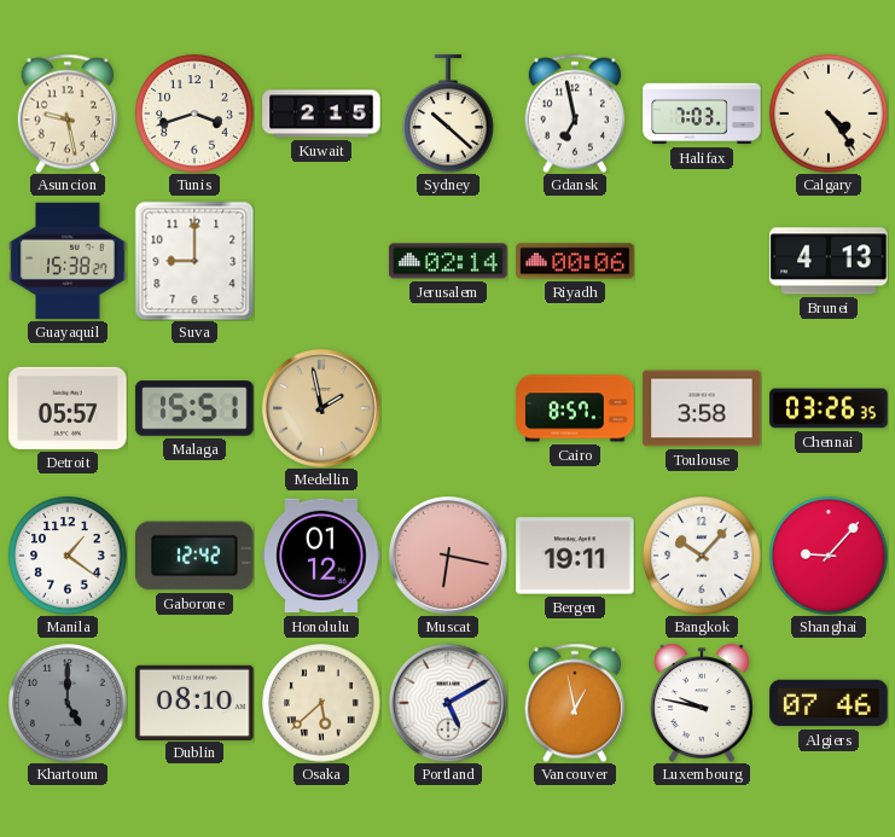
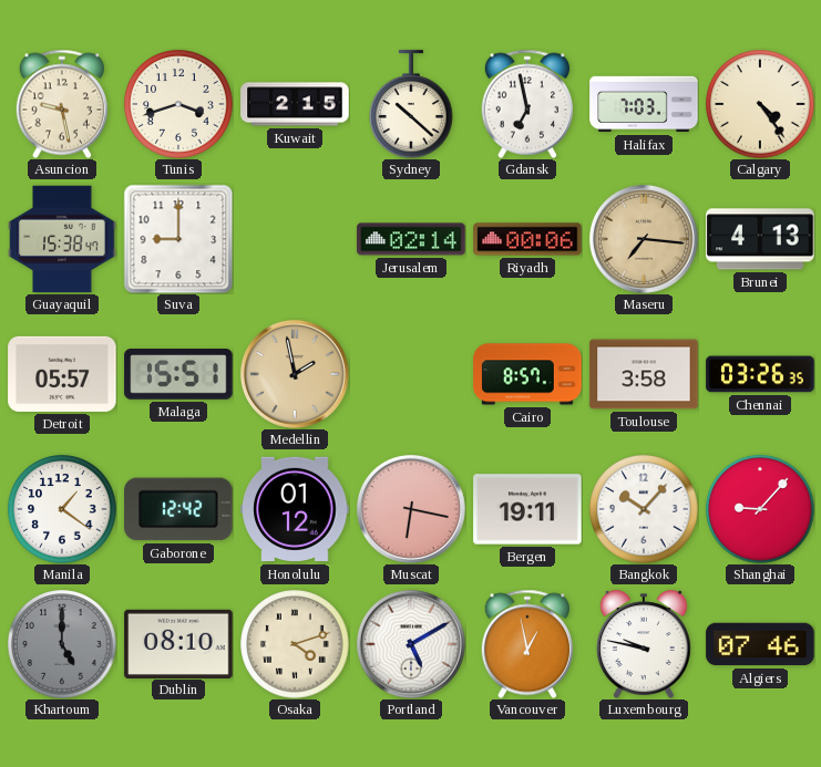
Guayaquil: 15:38:27 -> 15:38:47 (62, 239)
Maseru: none -> 7:16 (644, 239)
Osaka: 5:38 -> 4:12 (295, 644)
